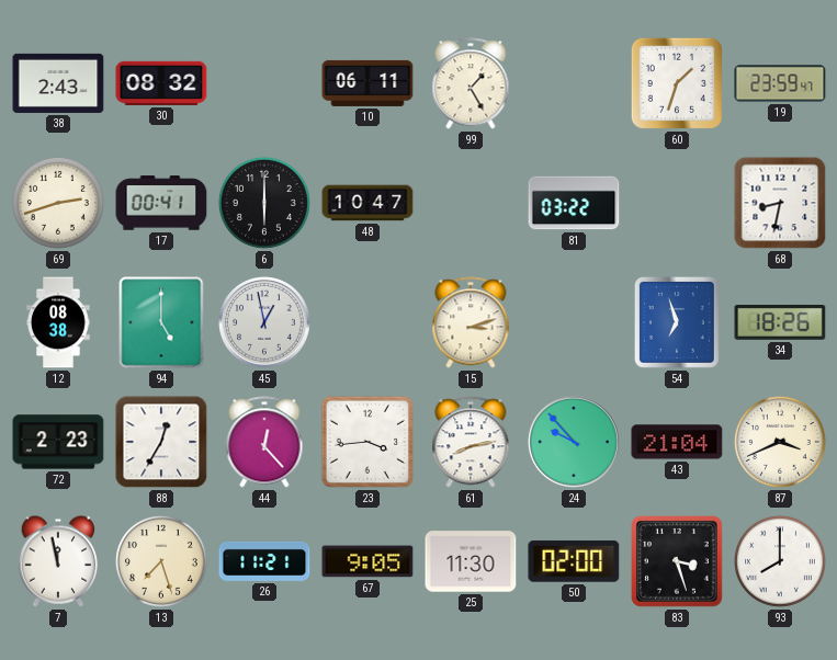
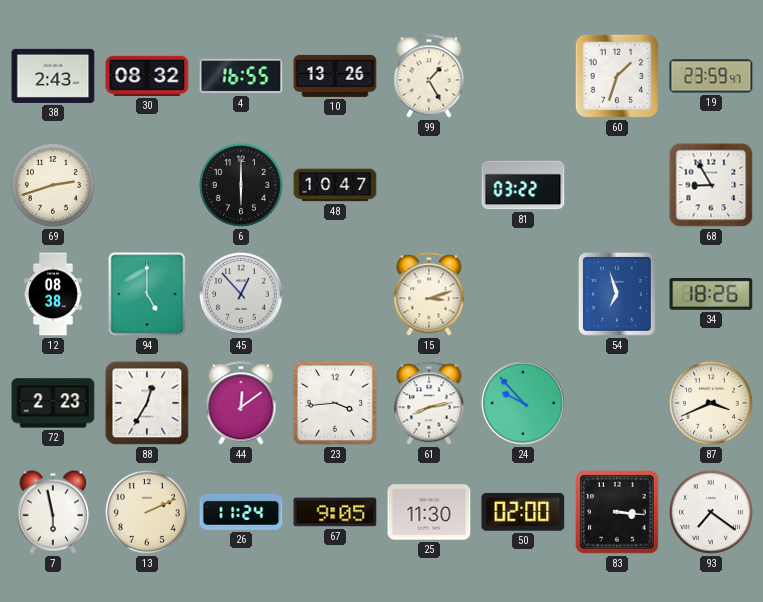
4: none -> 16:55 (241, 76)
10: 06:11 -> 13:26 (335, 76)
17: 00:41 -> none (161, 203)
68: 8:32 -> 8:55 (711, 185)
45: 12:58 -> 12:53 (241, 294)
44: 12:23 -> 12:09 (241, 403)
43: 21:04 -> none (677, 442)
7: 11:58 -> 5:58 (52, 512)
13: 7:27 -> 2:11 (147, 512)
26: 11:21 -> 11:24 (241, 512)
83: 3:27 -> 3:16 (618, 513)
93: 8:00 -> 7:21 (711, 512)
